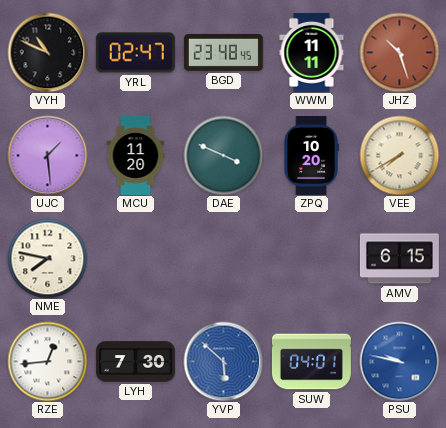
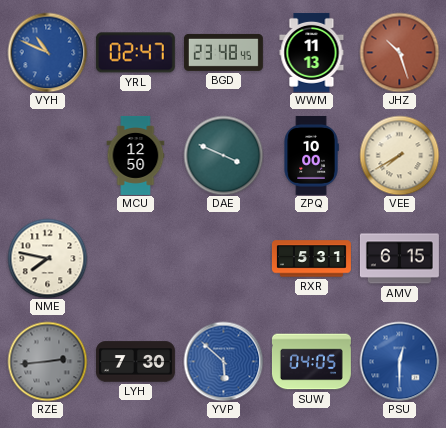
VYH dial: black -> blue (47, 52)
WWM: 11:11 -> 11:13 (312, 52)
UJC: 1:29 -> none (47, 155)
MCU: 11:20 -> 12:50 (136, 155)
ZPQ: 10:20 -> 10:00 (311, 155)
RXR: none -> 5:31 (311, 259)
RZE: 12:44 -> 2:44 (47, 361)
RZE dial: white -> grey (47, 361)
SUW: 04:01 -> 04:05 (311, 362)
PSU: 9:47 -> 12:30 (399, 361)
